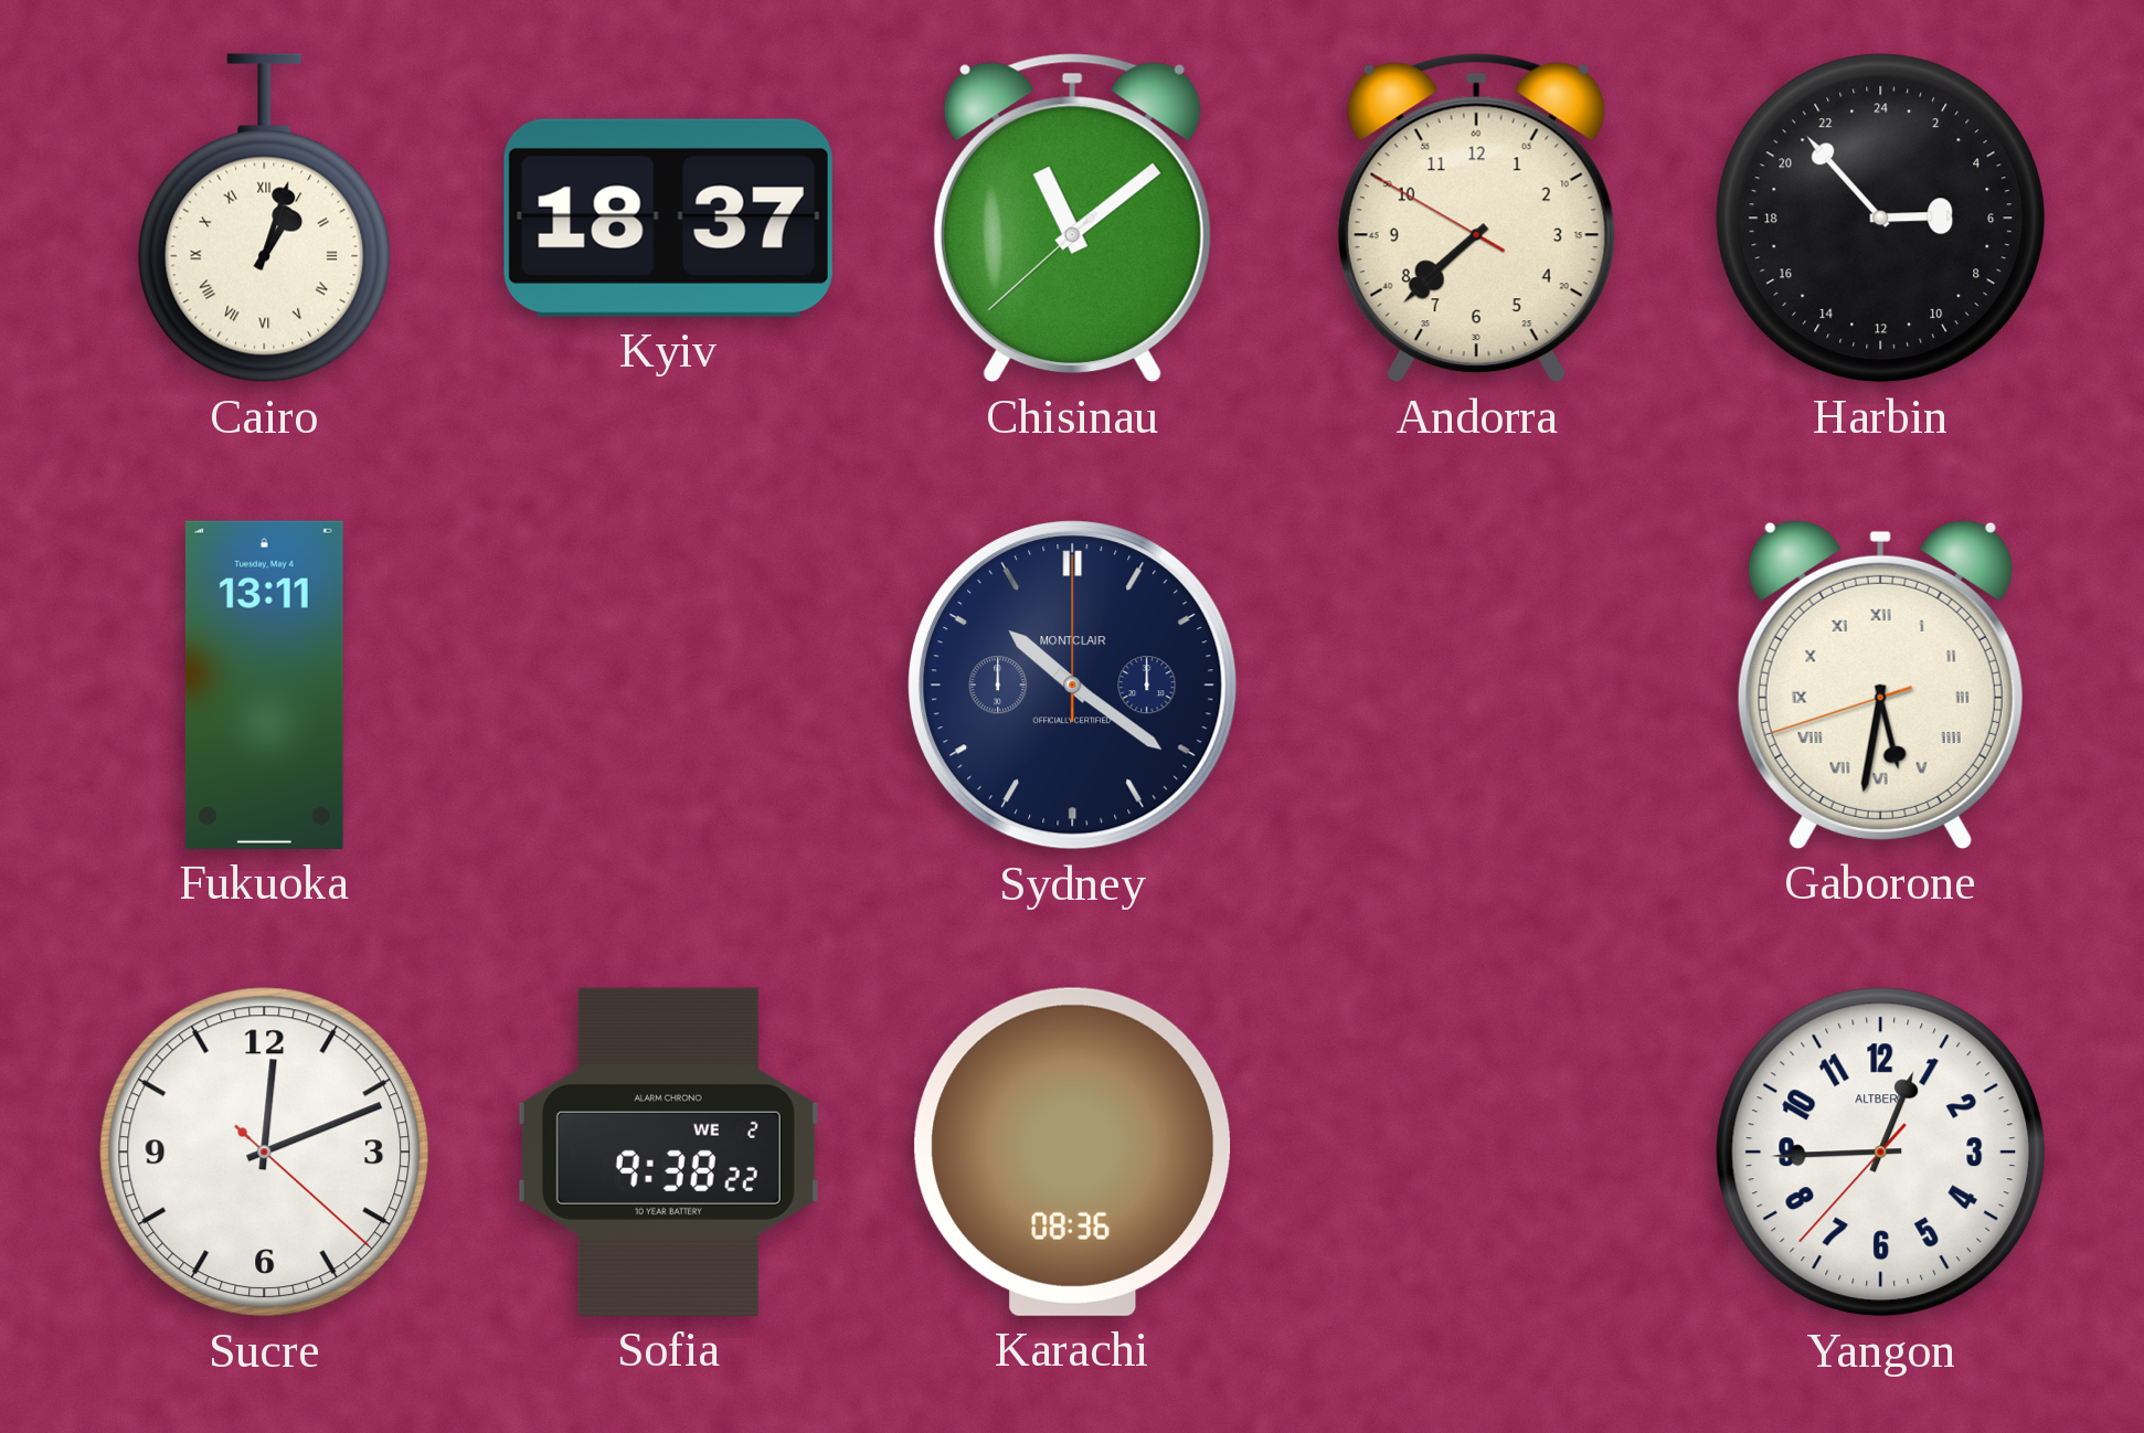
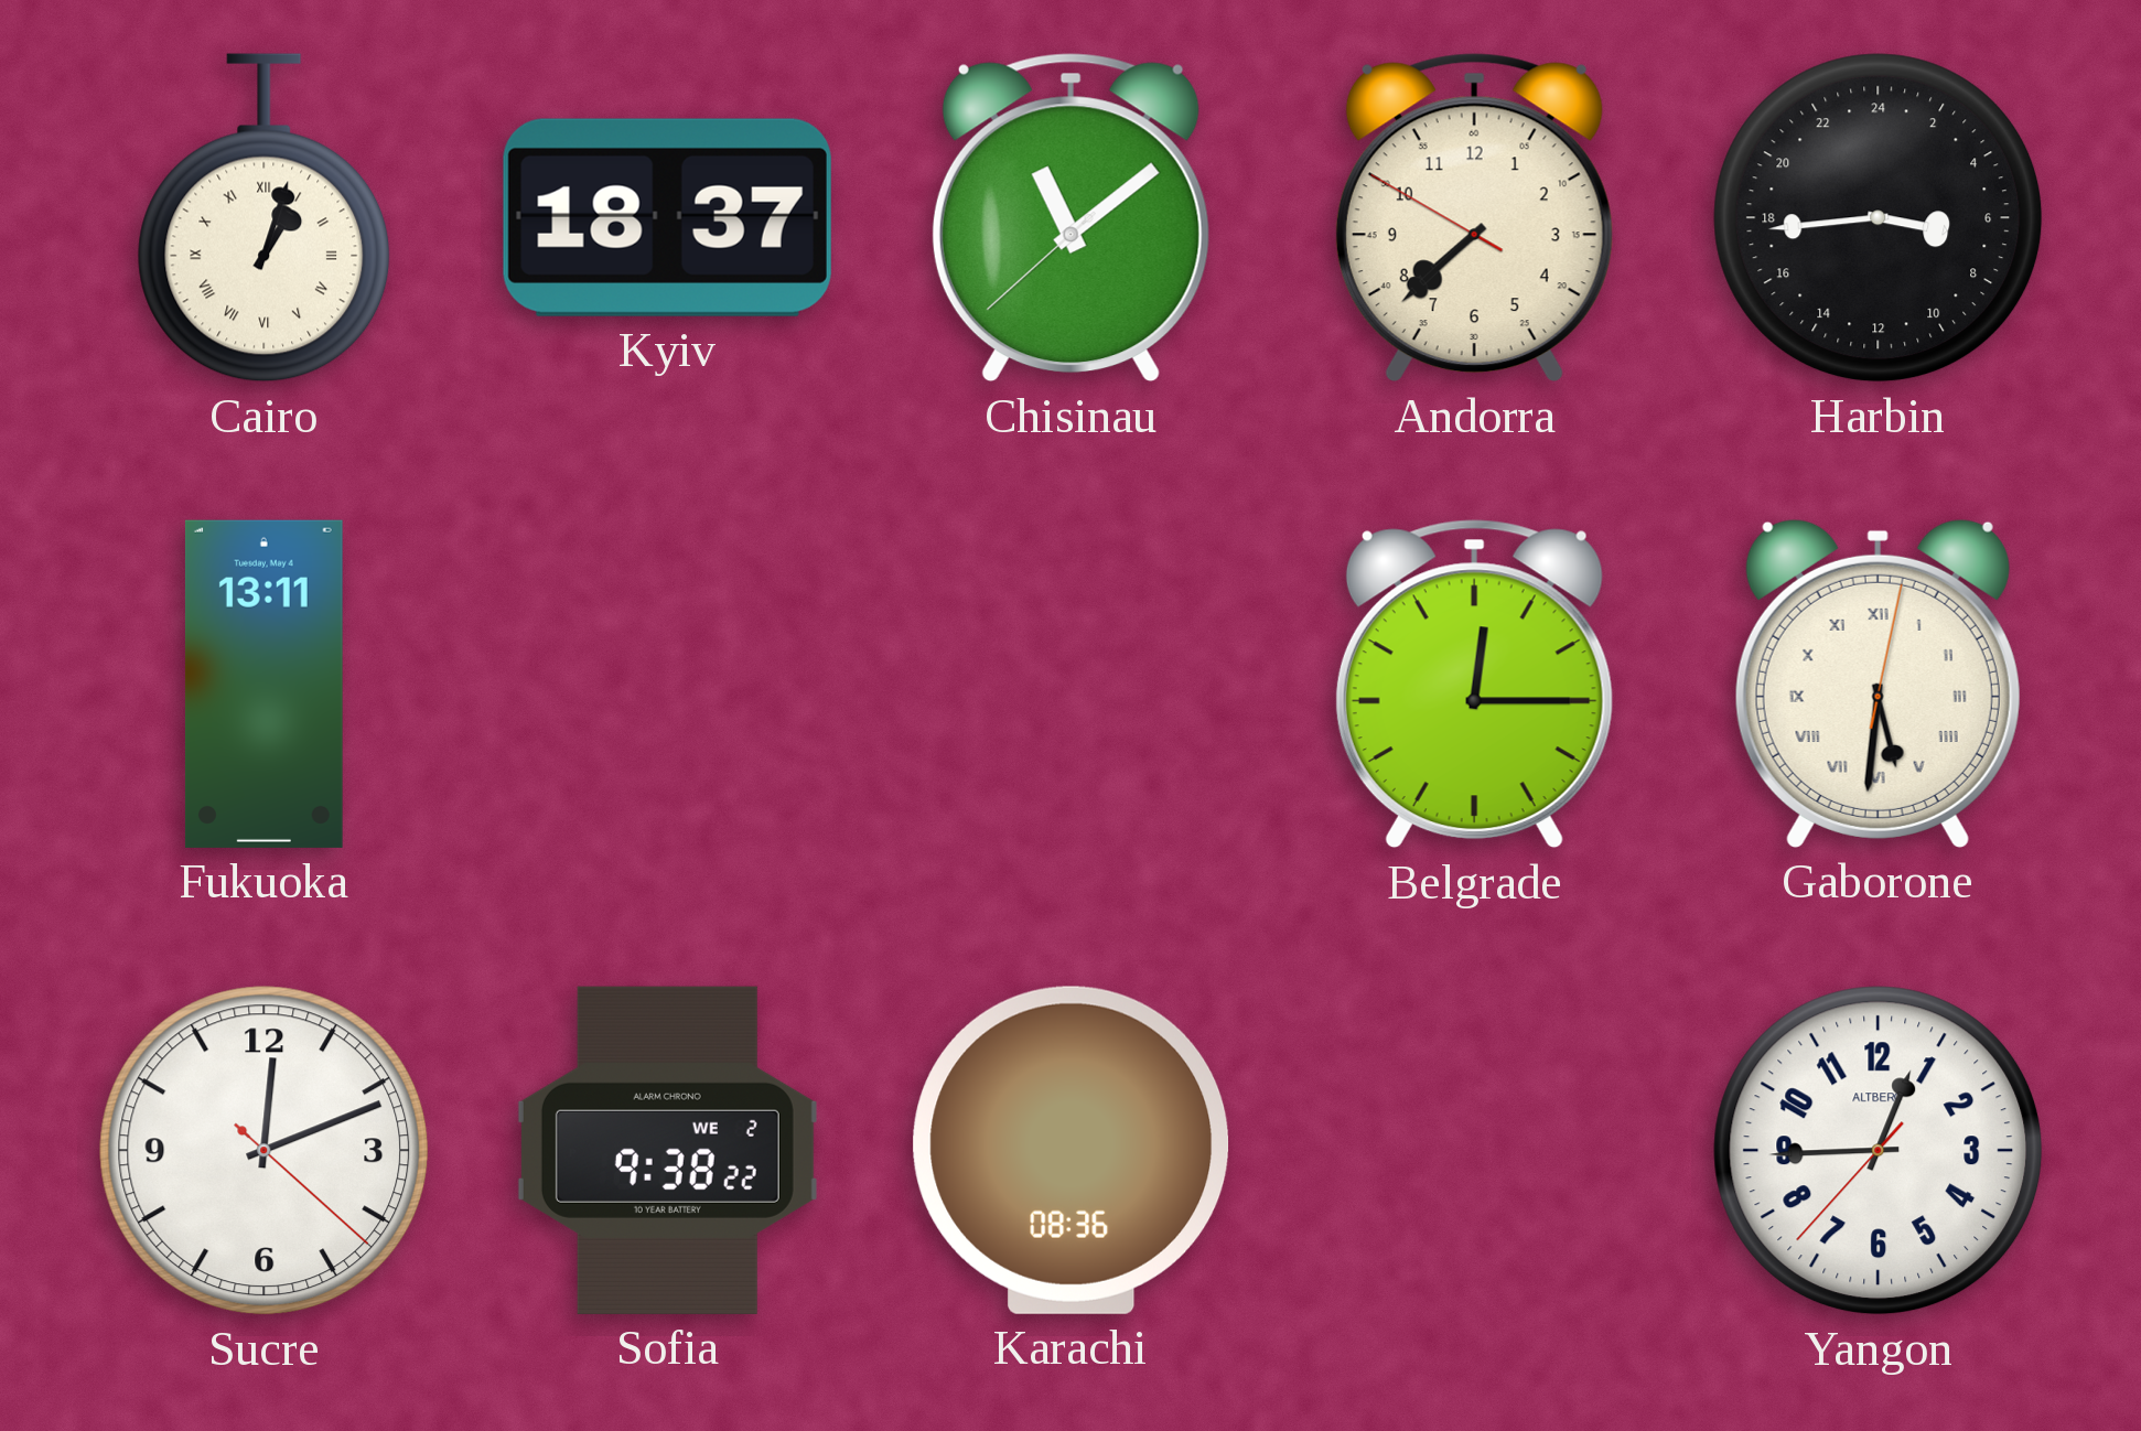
Harbin: 5:53 -> 6:44 (1879, 218)
Sydney: 10:21 -> none (1072, 684)
Belgrade: none -> 12:15 (1474, 685)
Gaborone: 5:31:42 -> 5:31:02 (1878, 684)
